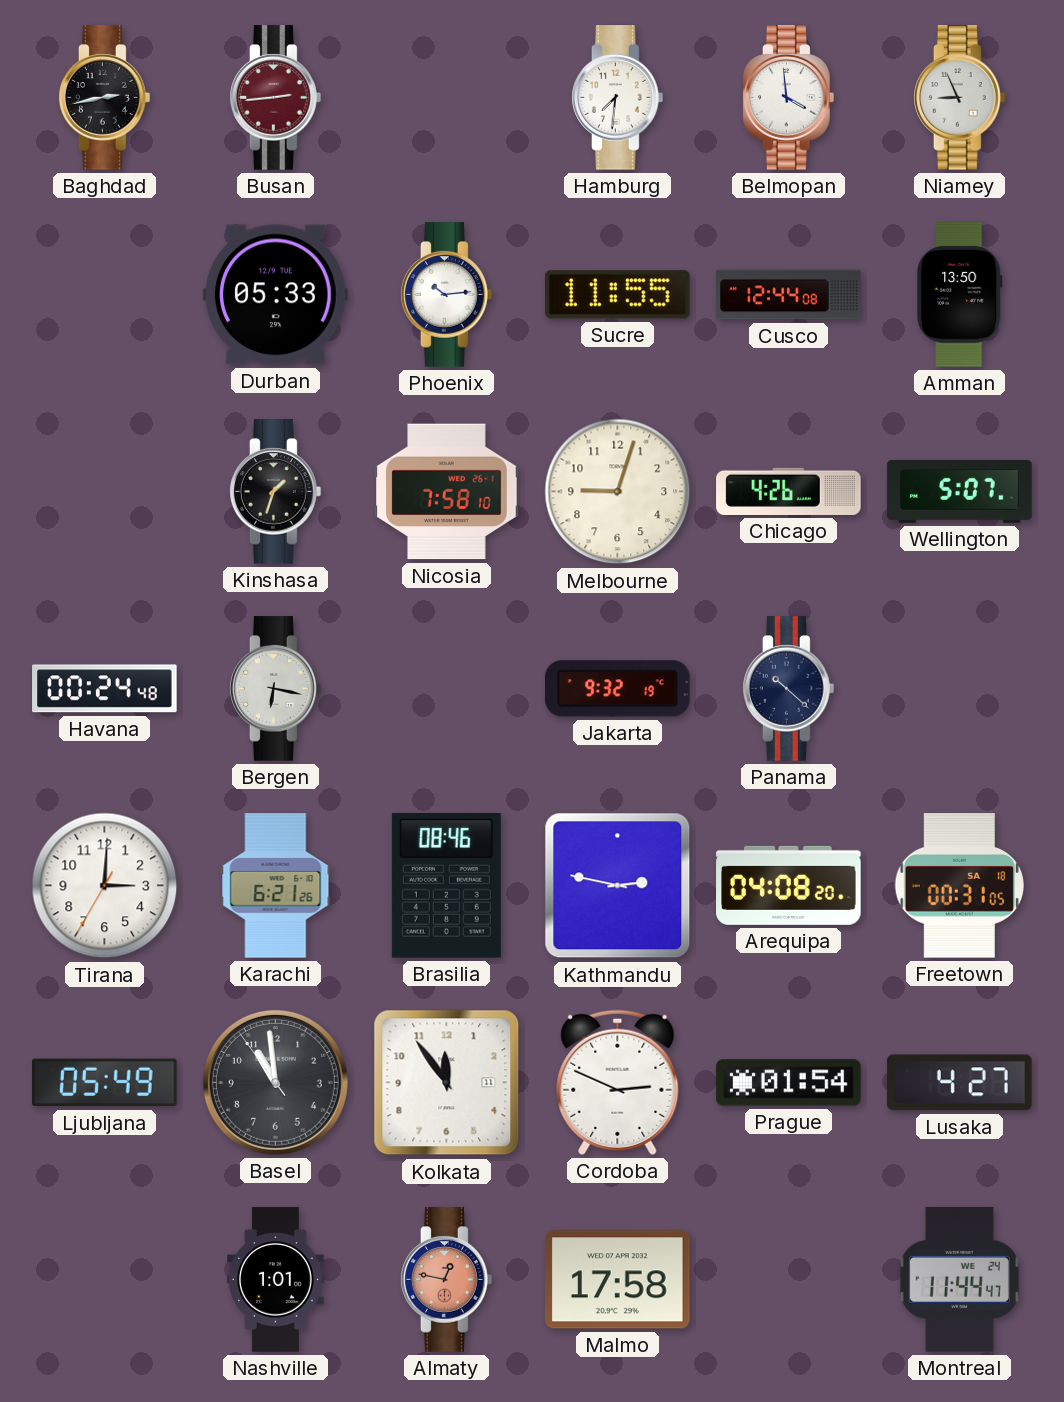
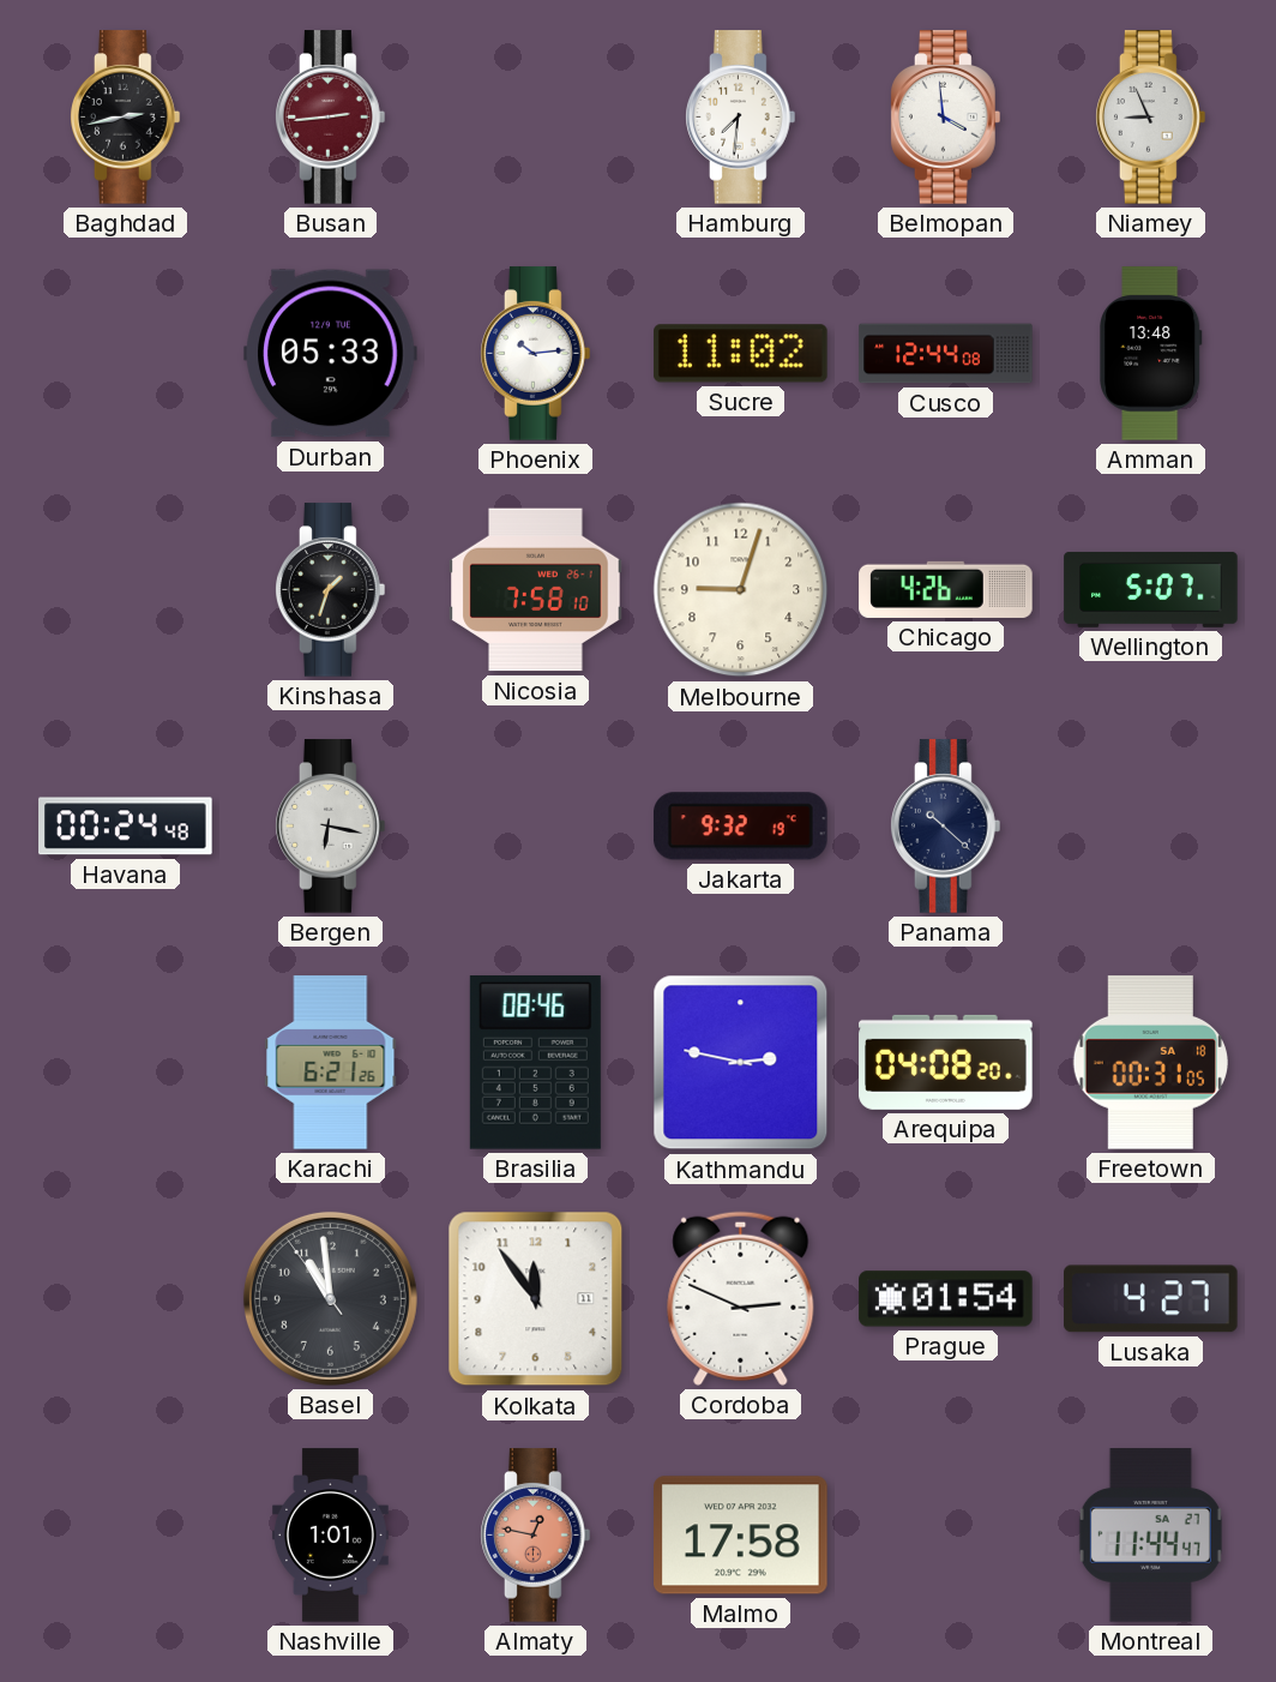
Sucre: 11:55 -> 11:02 (741, 354)
Amman: 13:50 -> 13:48 (1151, 354)
Tirana: 3:00 -> none (105, 886)
Ljubljana: 05:49 -> none (105, 1083)
Montreal date: WE 24 -> SA 27 (1150, 1536)
